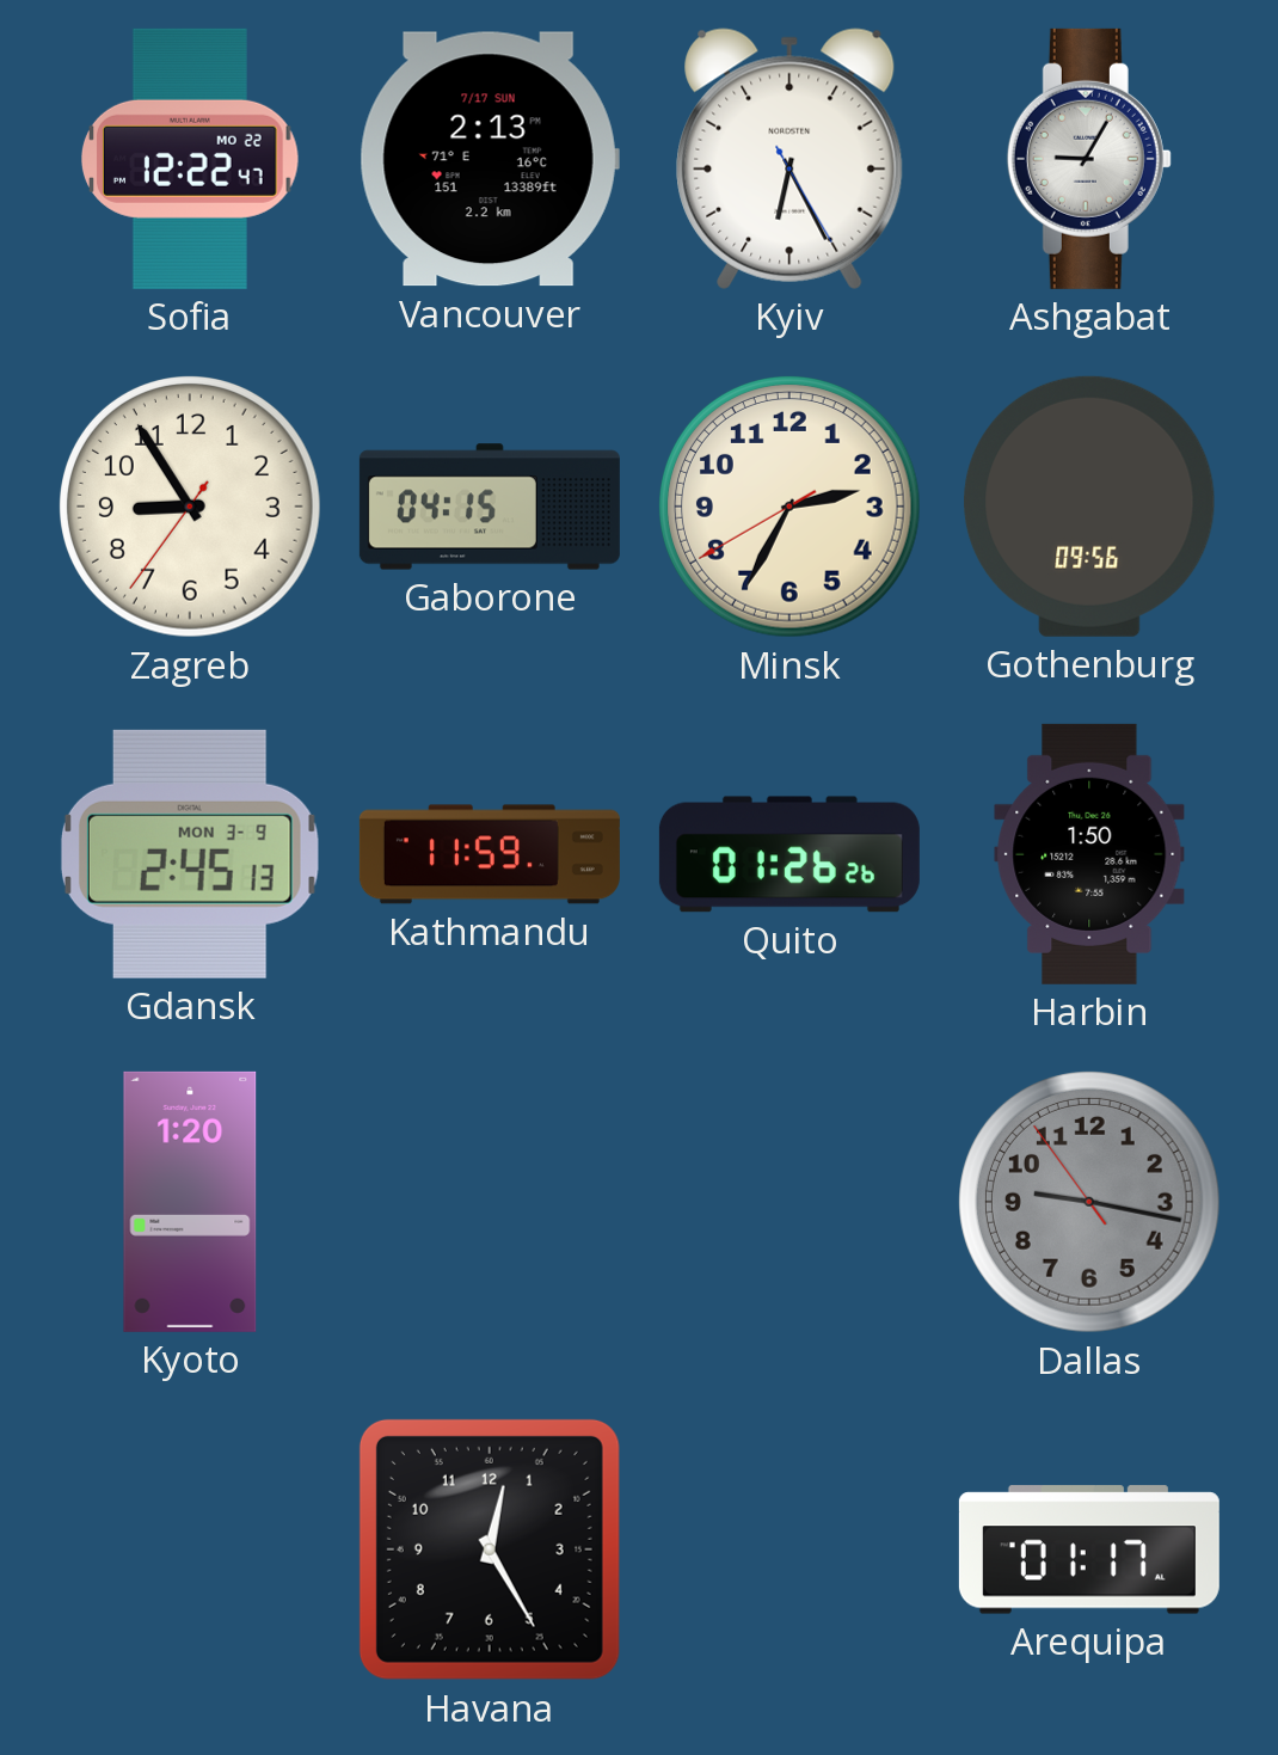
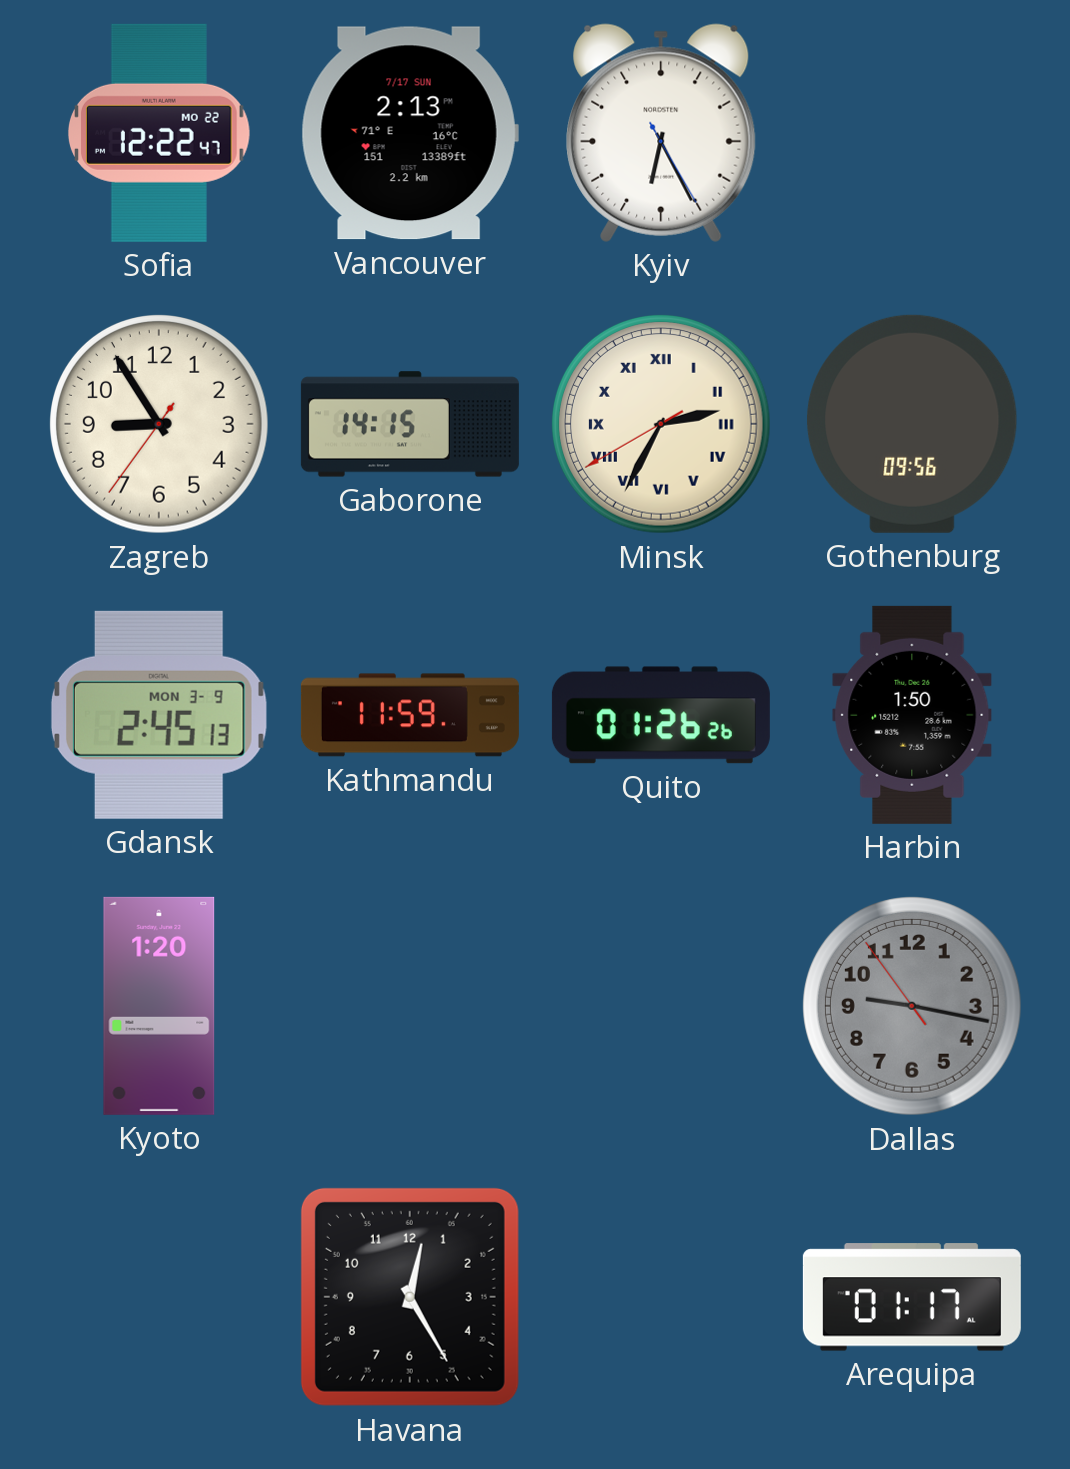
Ashgabat: 9:05 -> none (1089, 159)
Gaborone: 04:15 -> 14:15 (410, 424)
Minsk numerals: Arabic -> Roman (662, 425)
